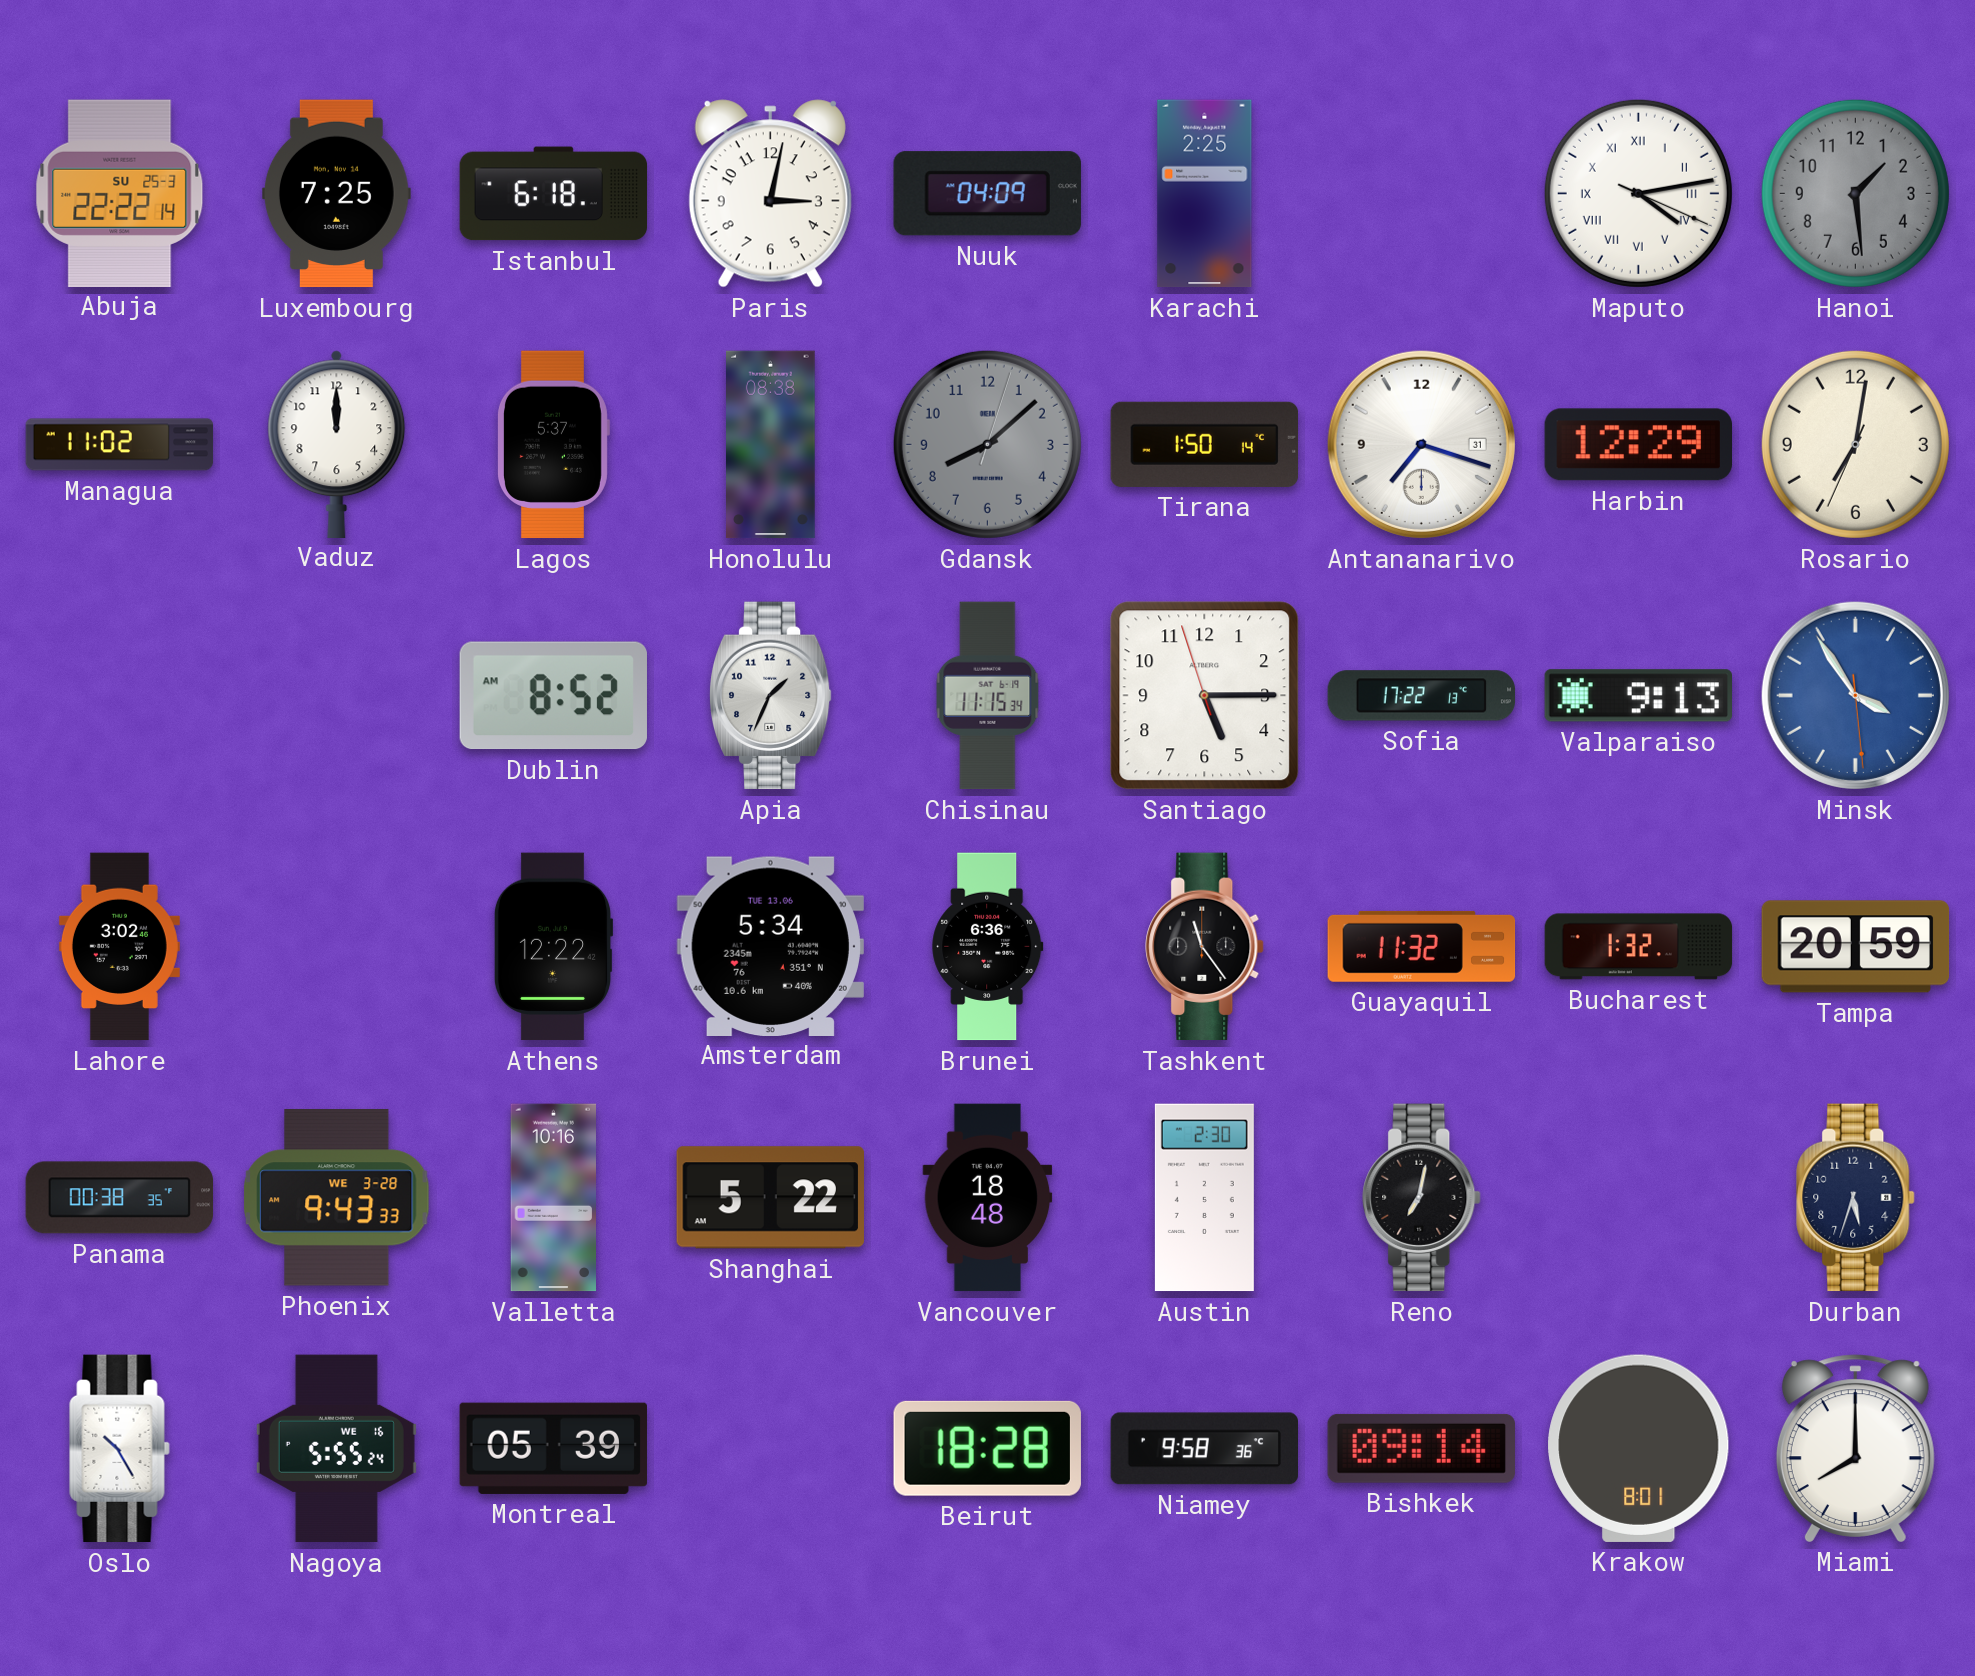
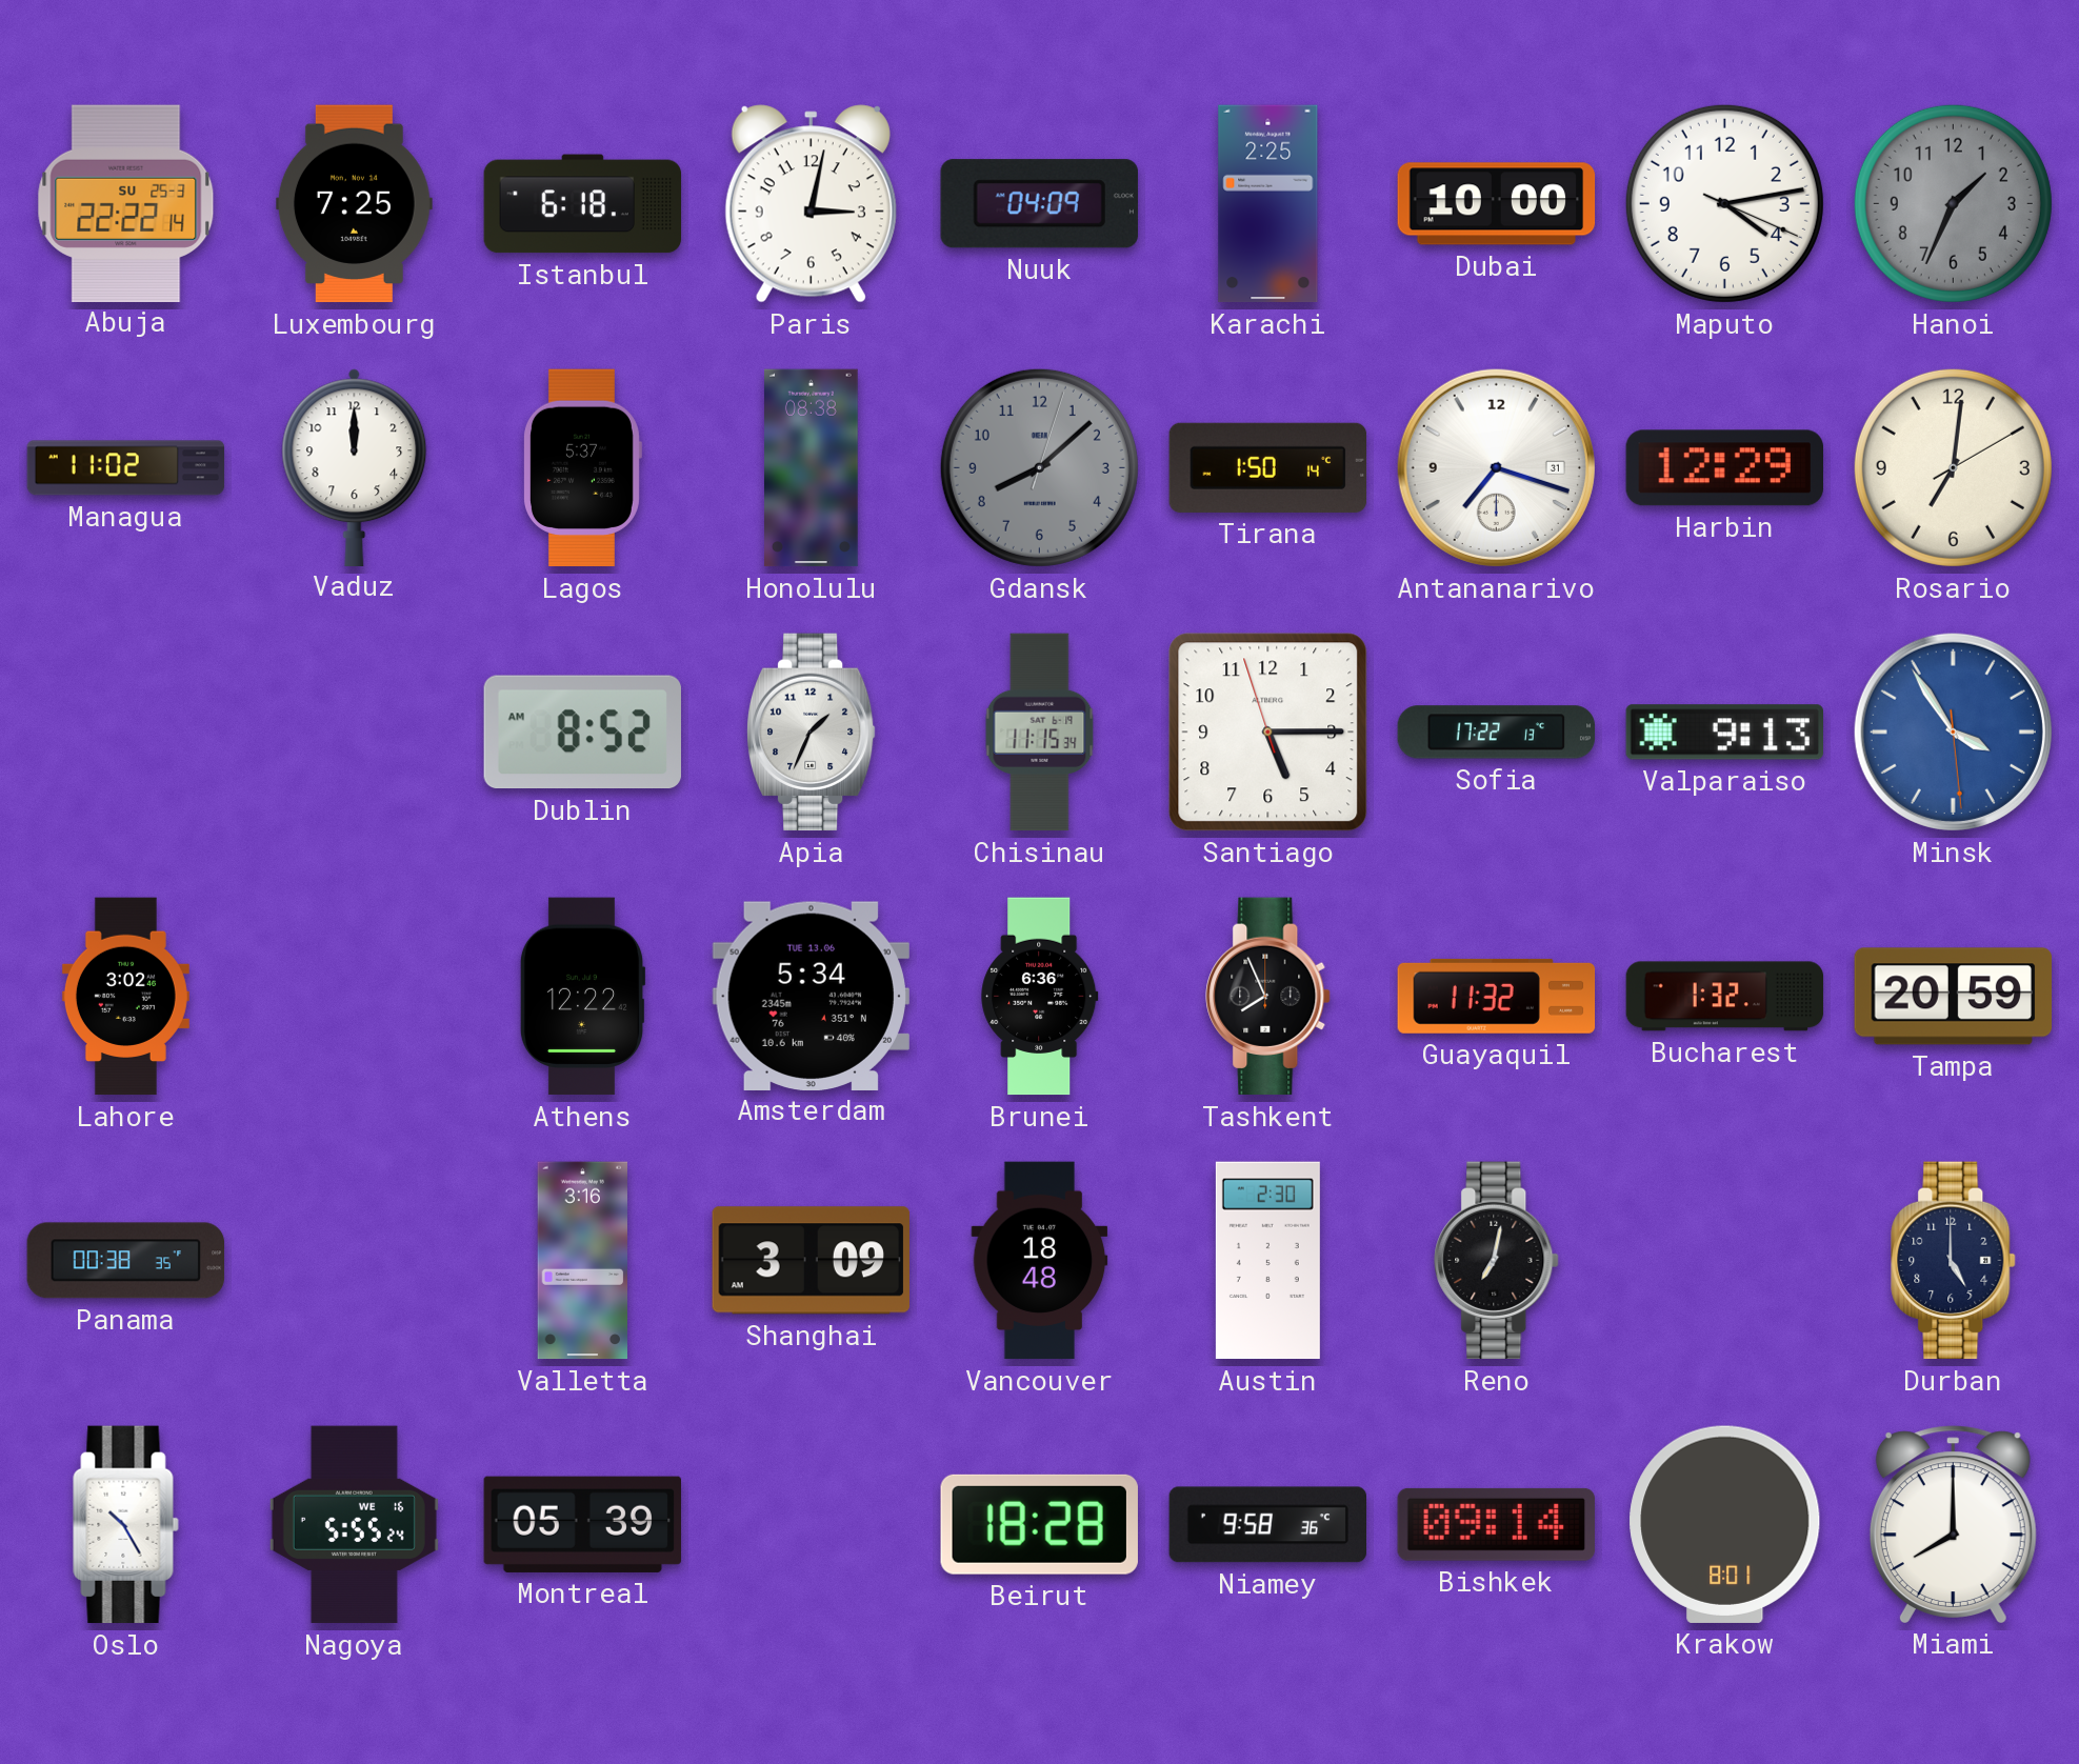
Dubai: none -> 10:00 (1497, 204)
Maputo numerals: Roman -> Arabic (1724, 203)
Hanoi: 1:29 -> 1:34 (1953, 203)
Rosario: 7:01:34 -> 7:01:10 (1953, 467)
Tashkent: 11:24 -> 7:56 (1268, 997)
Phoenix: 9:43 -> none (337, 1198)
Valletta: 10:16 -> 3:16 (583, 1261)
Shanghai: 5:22 -> 3:09 (811, 1261)
Durban: 5:33 -> 5:00 (1954, 1261)
